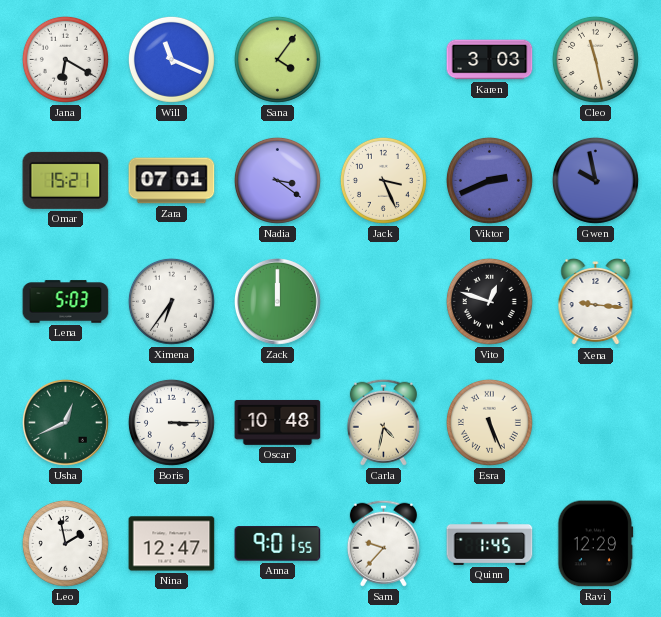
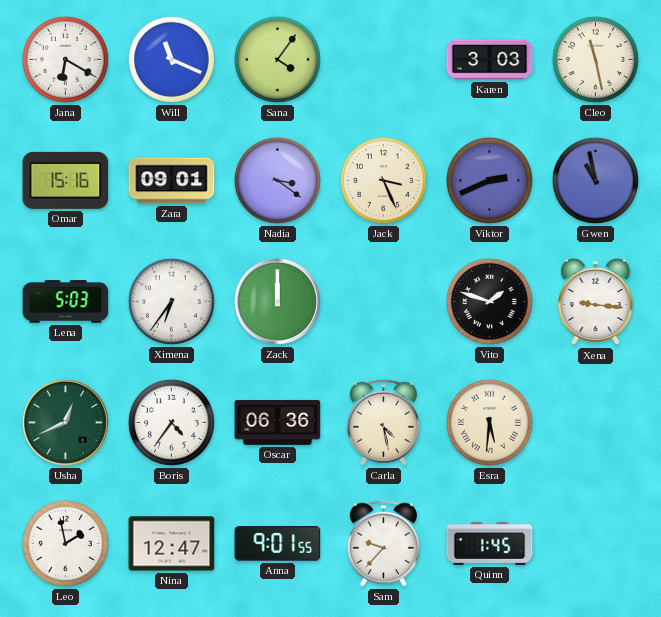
Omar: 15:21 -> 15:16 (66, 180)
Zara: 07:01 -> 09:01 (172, 181)
Gwen: 9:58 -> 10:58 (595, 180)
Vito: 12:48 -> 1:48 (489, 301)
Boris: 3:15 -> 4:36 (171, 422)
Oscar: 10:48 -> 06:36 (278, 422)
Carla: 4:32 -> 4:28 (383, 422)
Esra: 5:26 -> 5:31 (489, 422)
Ravi: 12:29 -> none (596, 544)
